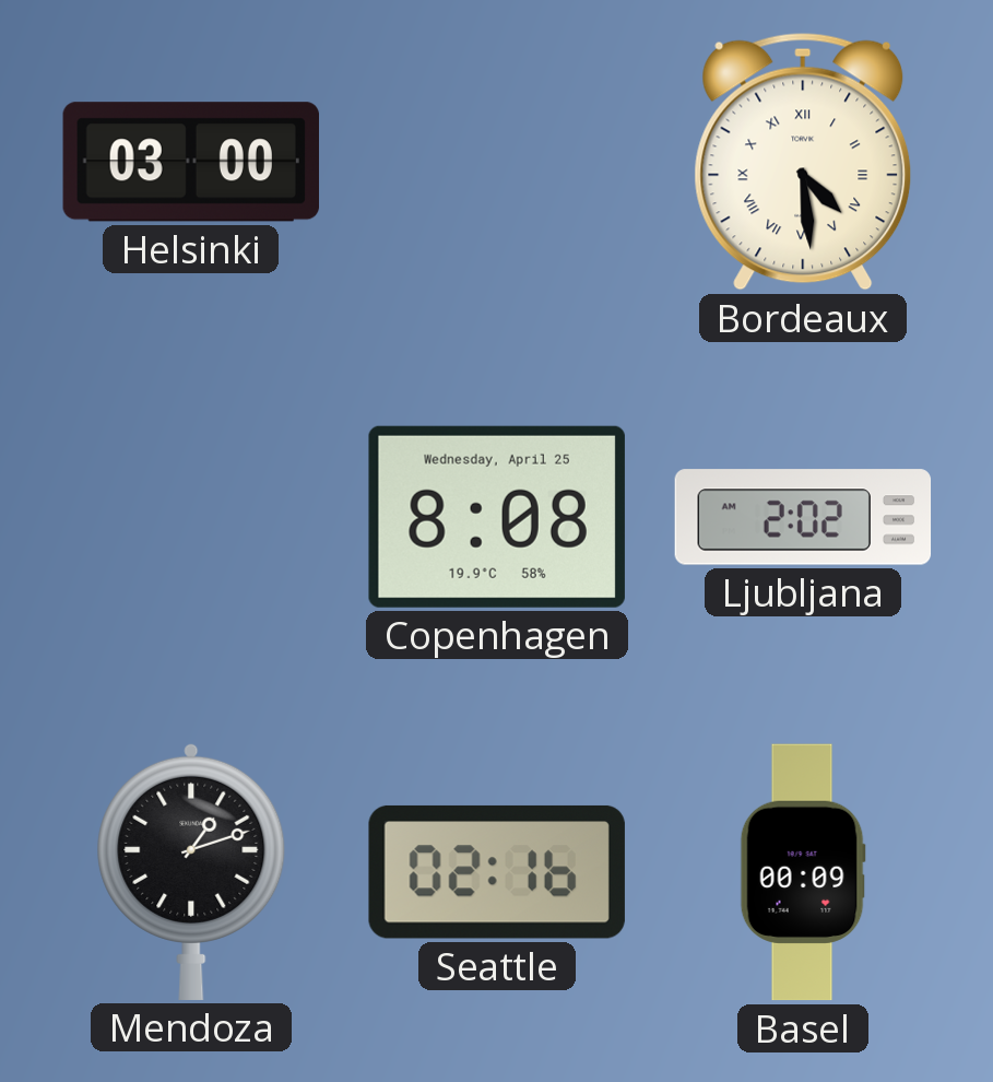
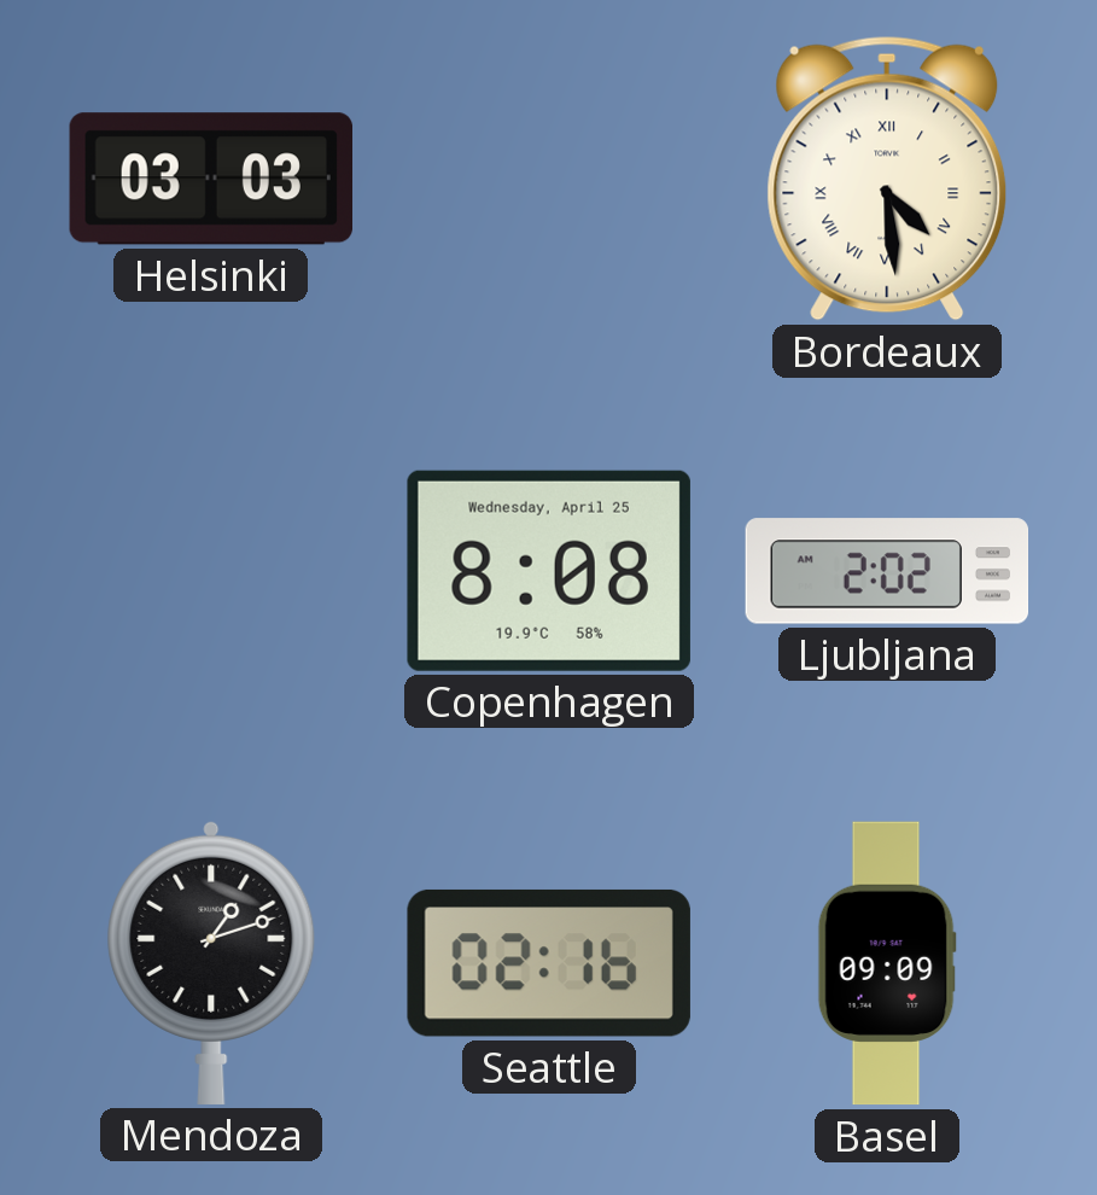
Helsinki: 03:00 -> 03:03 (210, 179)
Basel: 00:09 -> 09:09 (887, 963)
